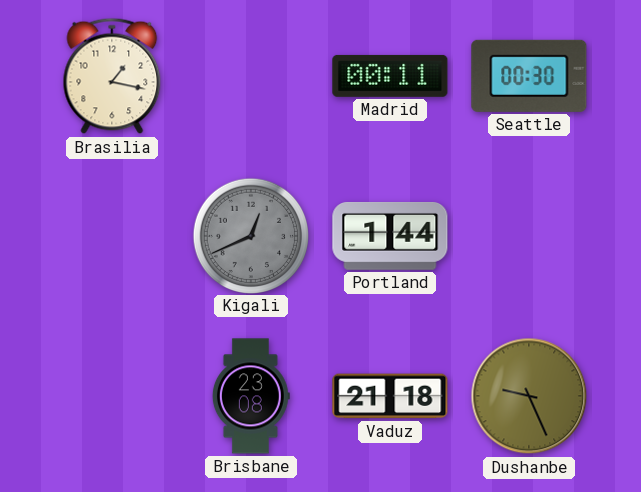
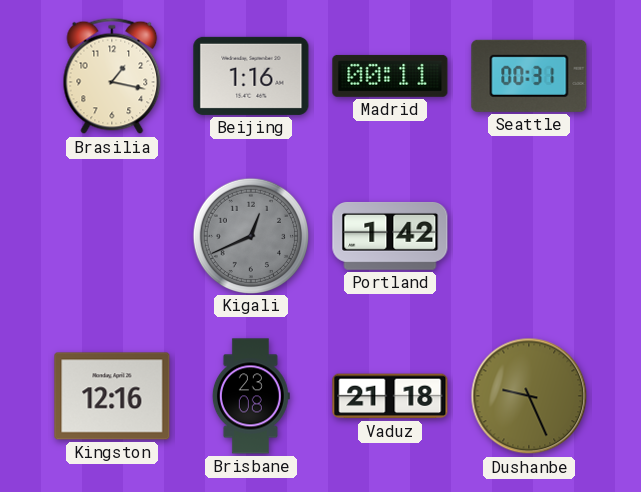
Beijing: none -> 1:16 (251, 76)
Seattle: 00:30 -> 00:31 (529, 76)
Portland: 1:44 -> 1:42 (390, 236)
Kingston: none -> 12:16 (112, 396)
